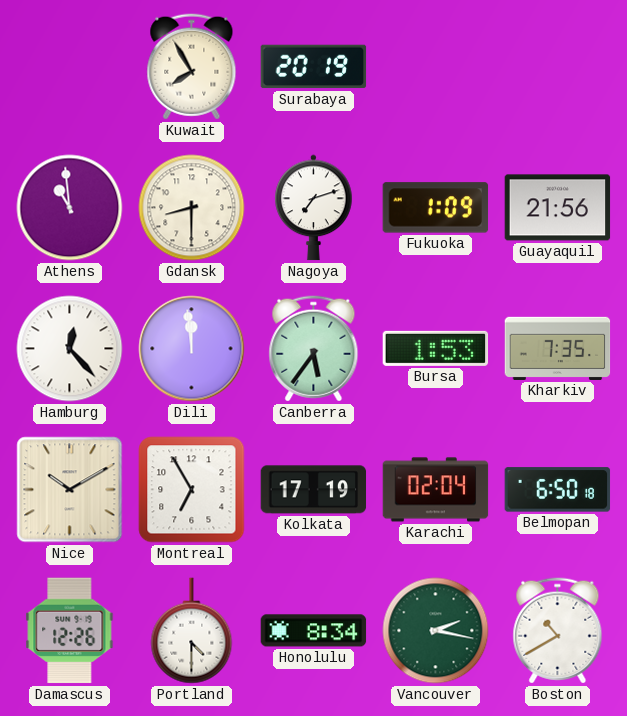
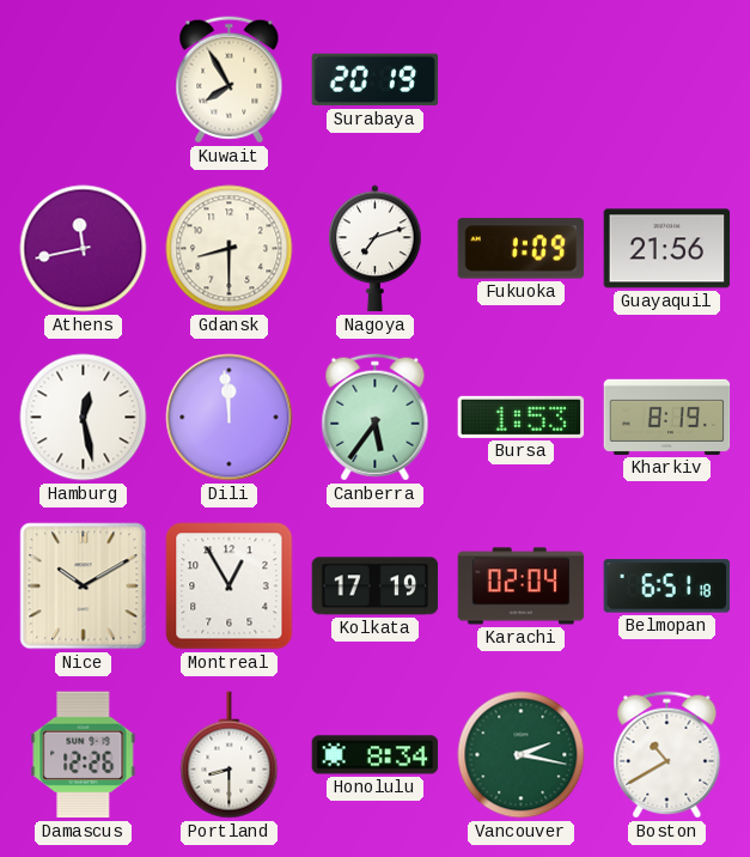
Athens: 10:59 -> 11:43 (84, 249)
Hamburg: 12:23 -> 12:28 (84, 418)
Kharkiv: 7:35 -> 8:19 (667, 417)
Montreal: 6:55 -> 12:55 (230, 586)
Belmopan: 6:50 -> 6:51 (667, 586)
Portland: 4:30 -> 8:30 (230, 755)
